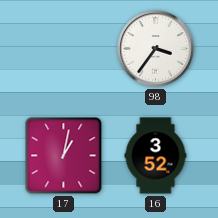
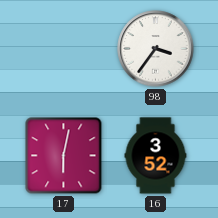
17: 1:02 -> 6:02 (64, 156)
